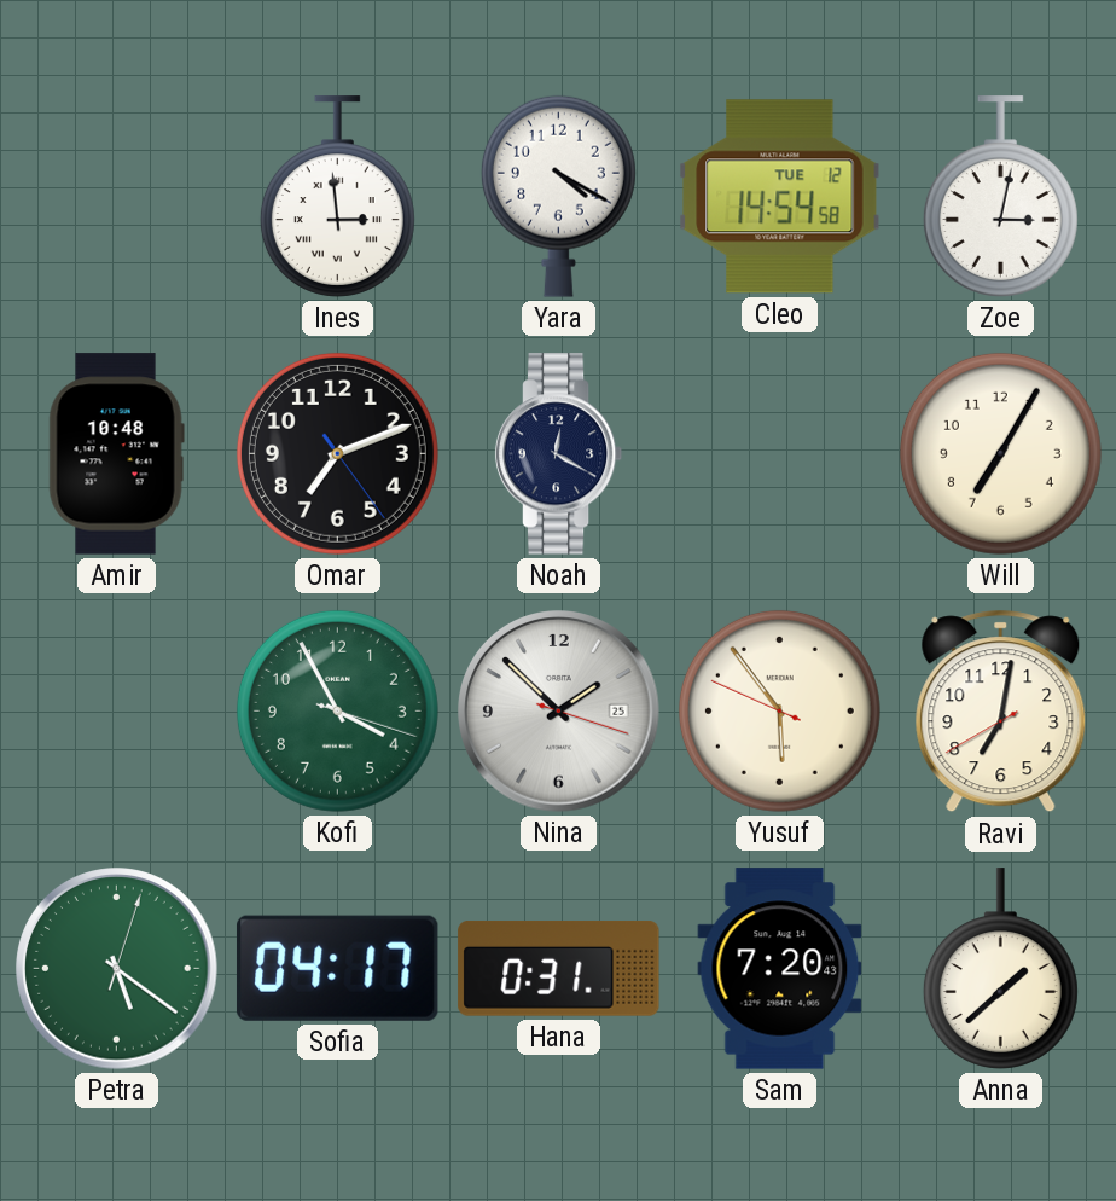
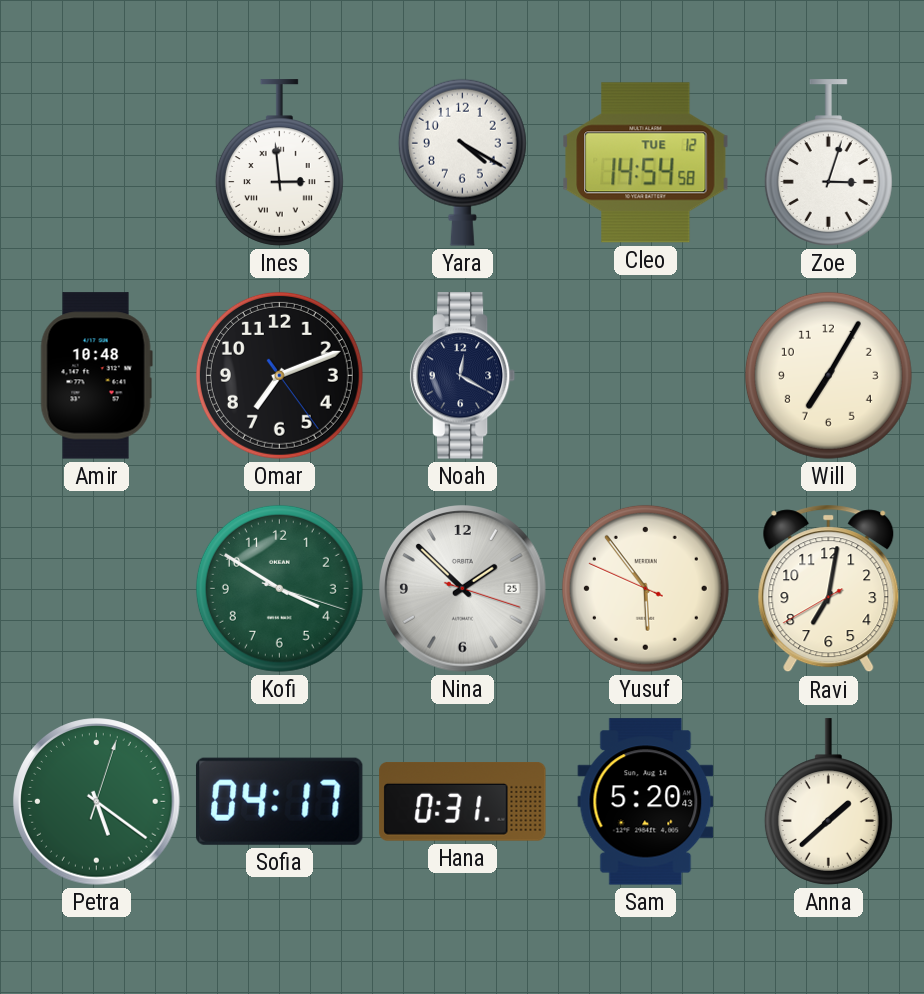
Zoe: 3:02 -> 3:03 (828, 163)
Kofi: 3:55 -> 3:50 (279, 588)
Sam: 7:20 -> 5:20 (646, 802)
